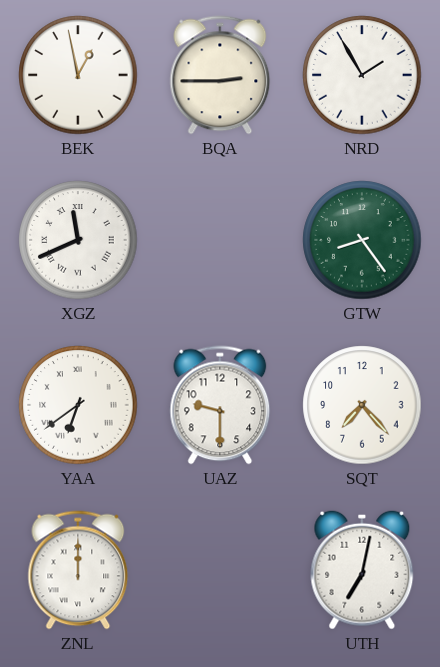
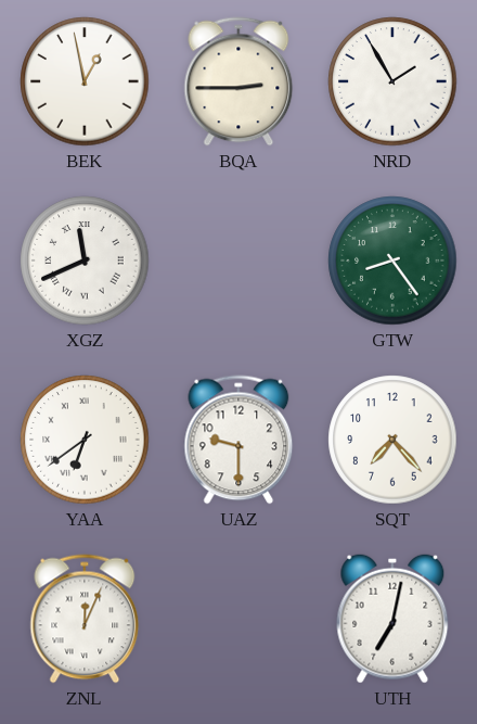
ZNL: 12:00 -> 12:04 (85, 619)
